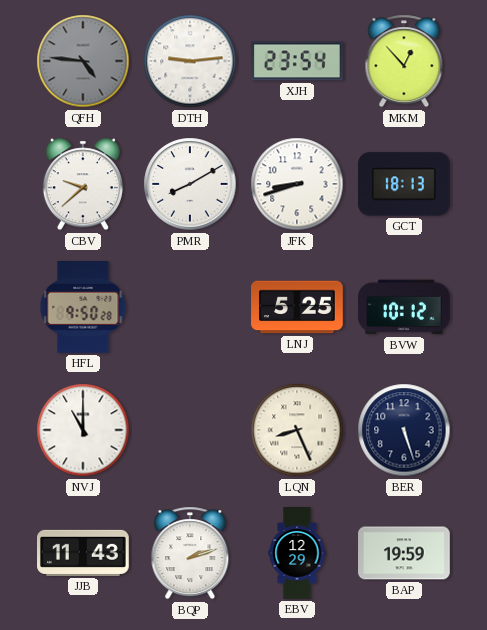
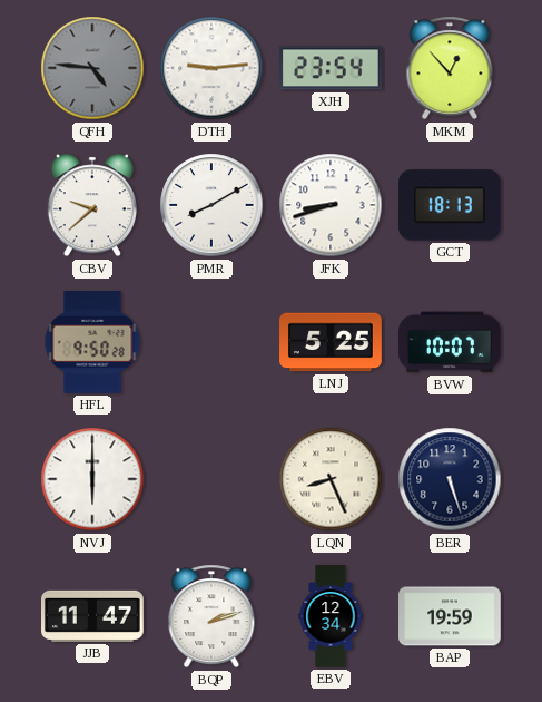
BVW: 10:12 -> 10:07 (451, 342)
NVJ: 11:00 -> 6:00 (92, 479)
JJB: 11:43 -> 11:47 (93, 616)
EBV: 12:29 -> 12:34 (331, 616)
